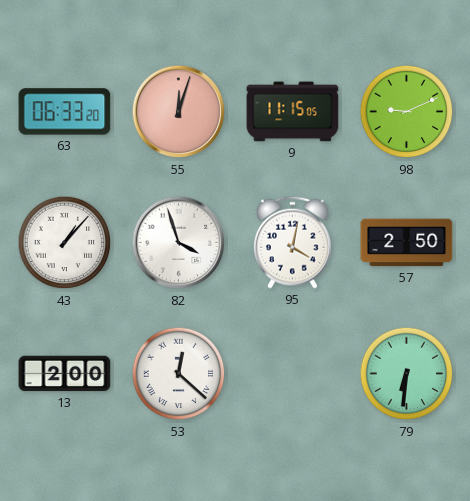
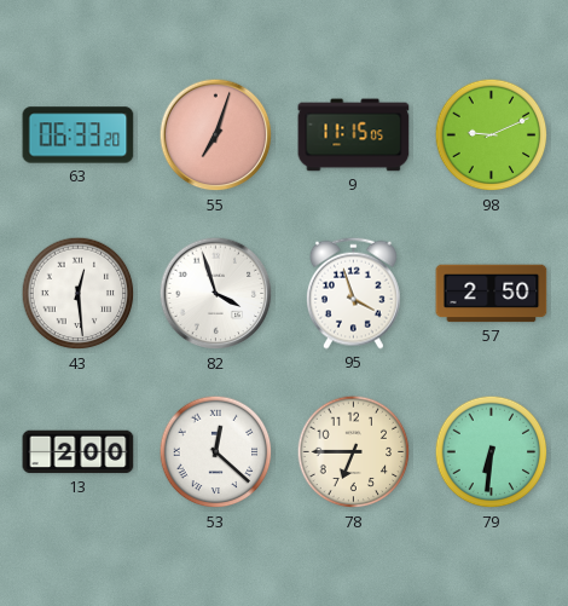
55: 12:03 -> 7:03 (216, 135)
43: 1:07 -> 12:29 (79, 294)
95: 4:02 -> 3:57 (354, 293)
78: none -> 6:45 (354, 452)
